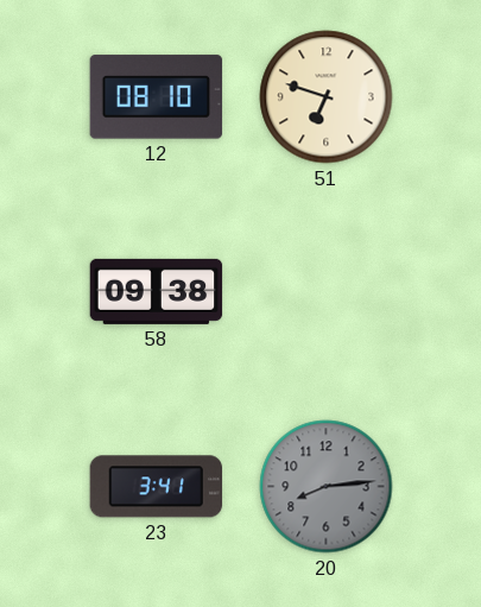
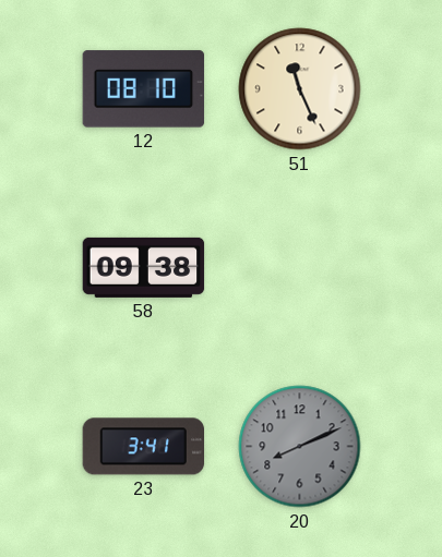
51: 6:48 -> 11:26 (300, 89)
20: 8:14 -> 8:11 (300, 447)
